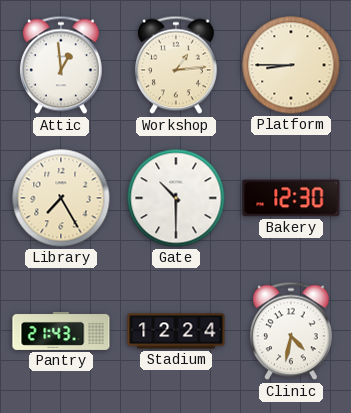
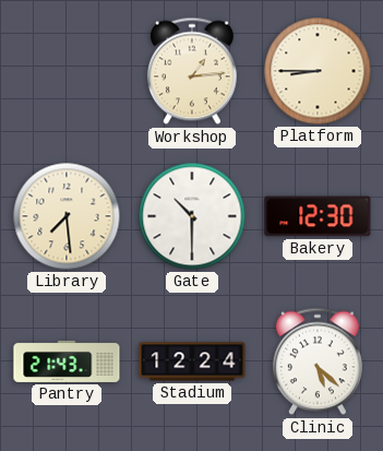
Attic: 12:59 -> none (61, 65)
Library: 7:25 -> 7:29 (67, 216)
Clinic: 4:32 -> 5:22 (318, 361)
